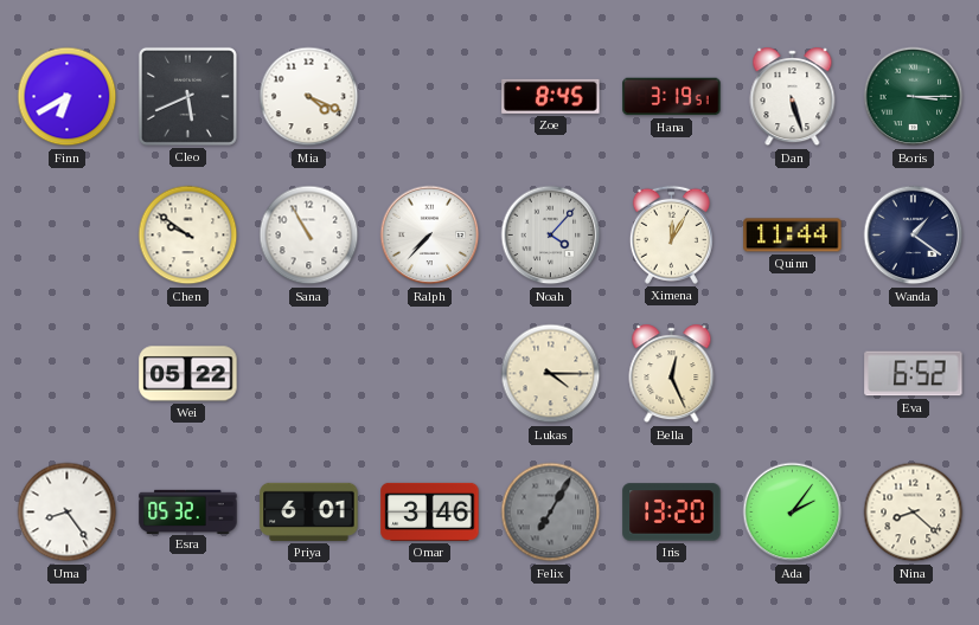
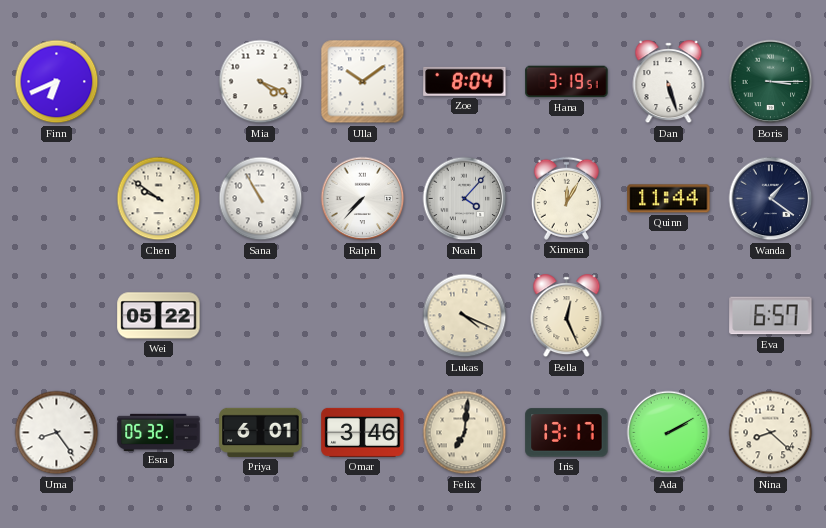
Finn: 6:40 -> 6:41 (57, 82)
Cleo: 5:41 -> none (187, 96)
Ulla: none -> 10:09 (363, 82)
Zoe: 8:45 -> 8:04 (465, 81)
Lukas: 4:15 -> 4:19 (465, 316)
Eva: 6:52 -> 6:57 (771, 316)
Felix: 7:05 -> 7:01 (465, 433)
Felix dial: grey -> cream (465, 433)
Iris: 13:20 -> 13:17 (567, 433)
Ada: 2:06 -> 2:10 (669, 433)
